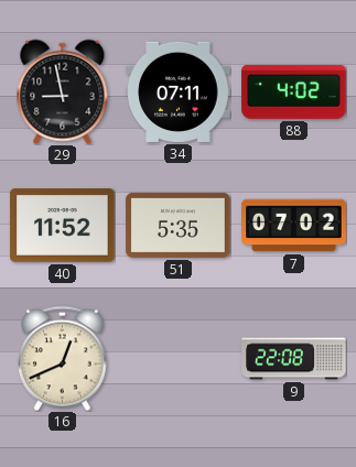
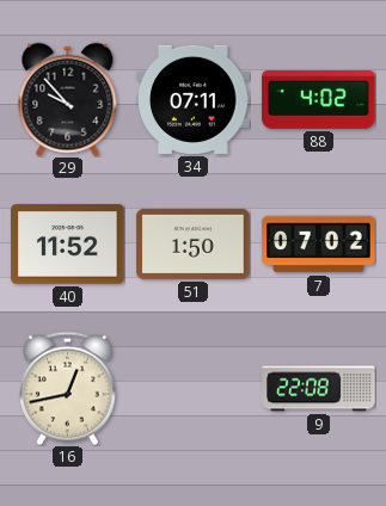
29: 8:58 -> 9:53 (68, 99)
51: 5:35 -> 1:50 (194, 243)
16: 12:41 -> 12:43 (68, 388)
